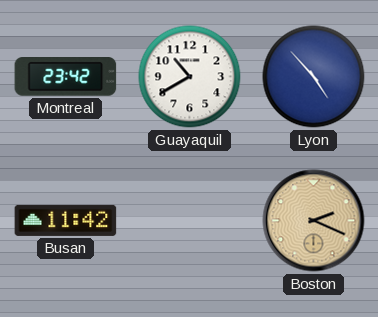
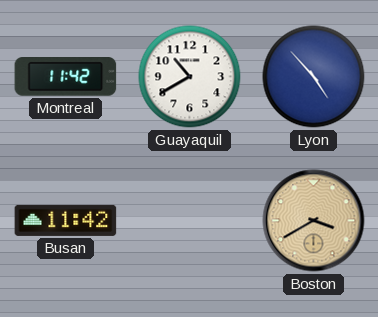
Montreal: 23:42 -> 11:42 (66, 77)
Boston: 2:19 -> 3:40 (314, 221)
